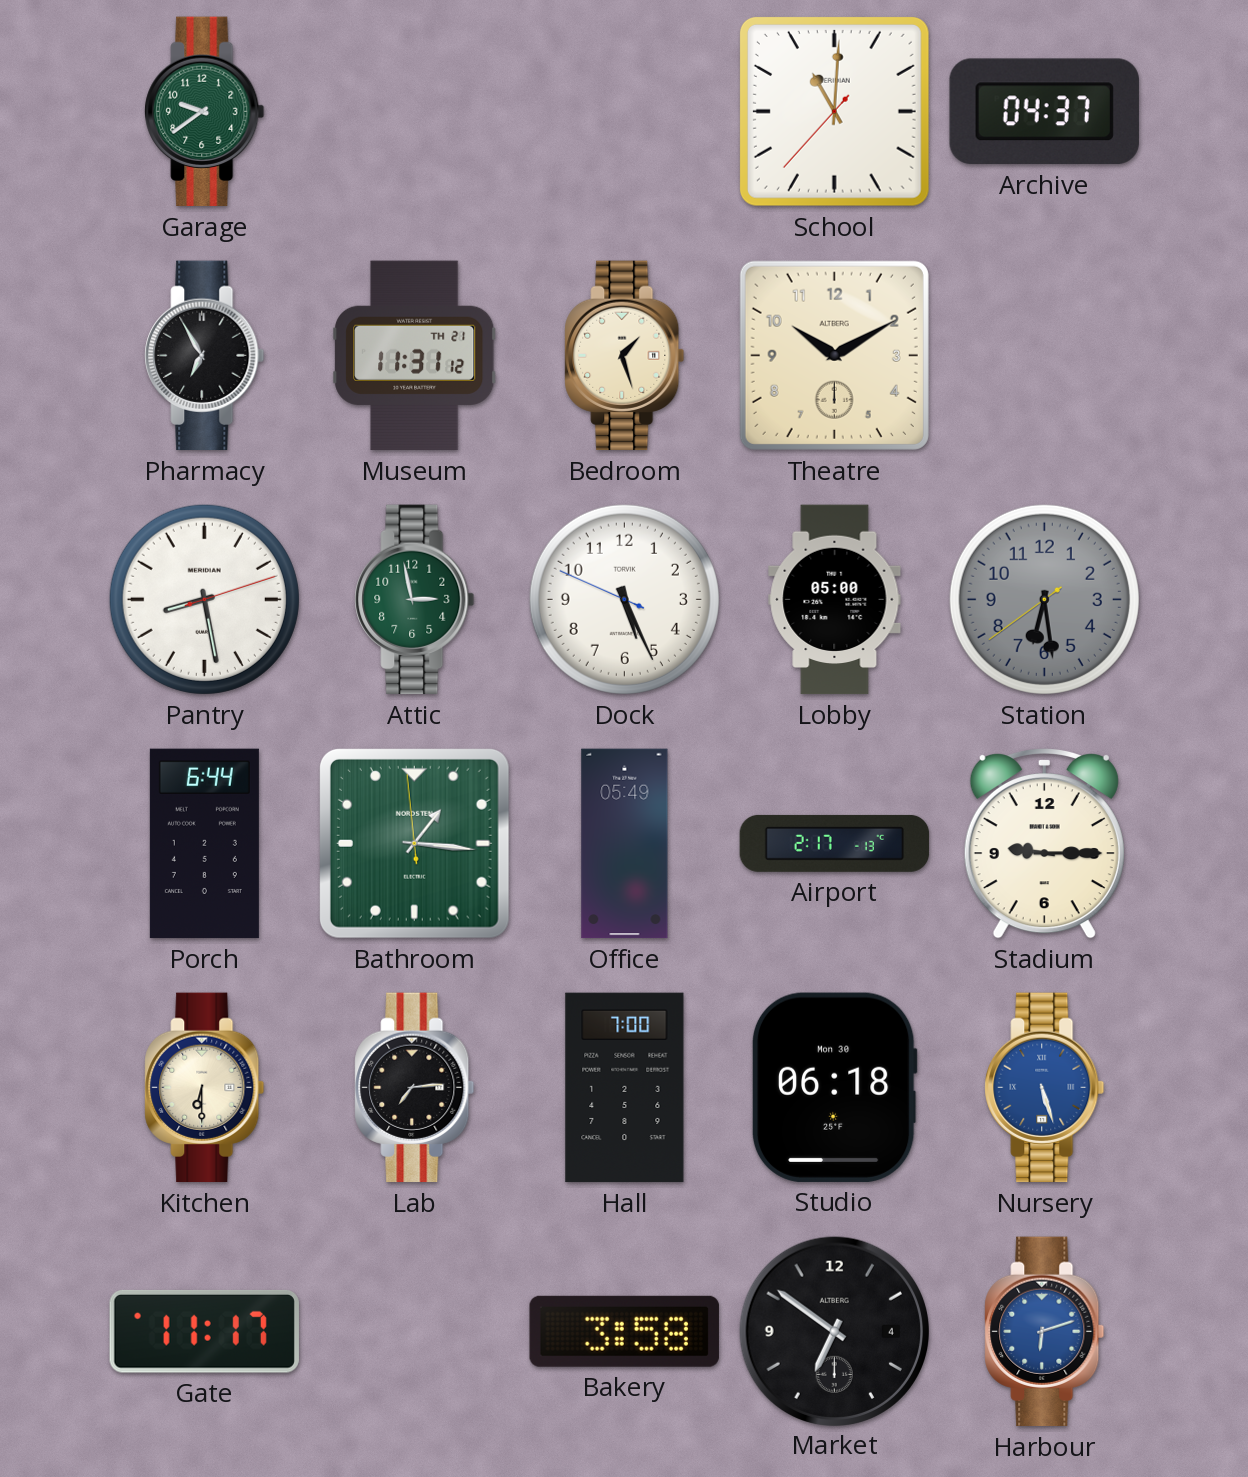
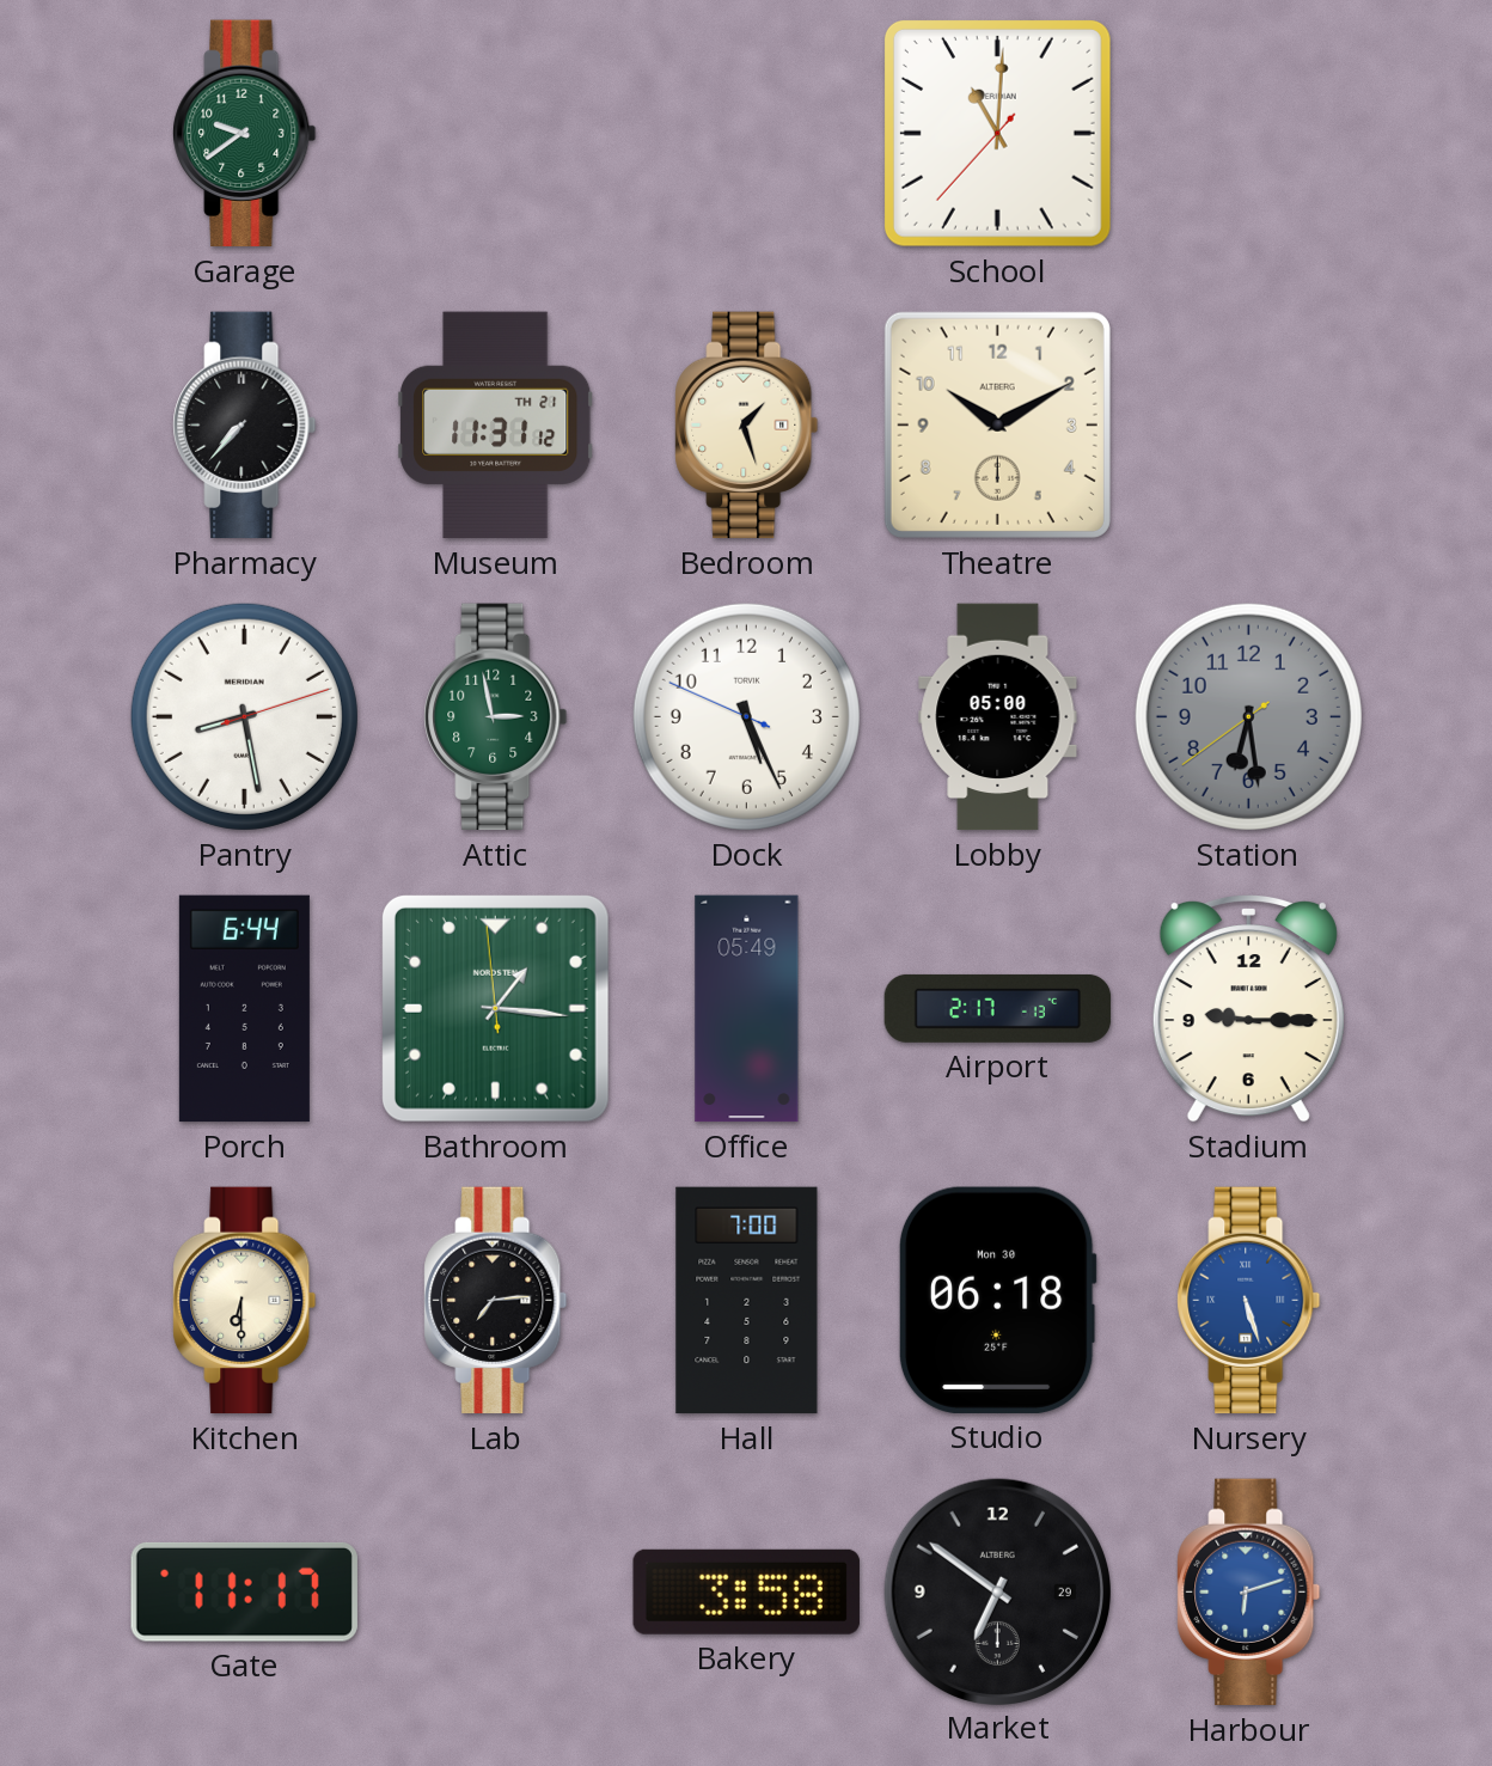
Archive: 04:37 -> none (1044, 112)
Pharmacy: 6:55 -> 7:37 (245, 426)
Market date: 4 -> 29 (997, 1591)
